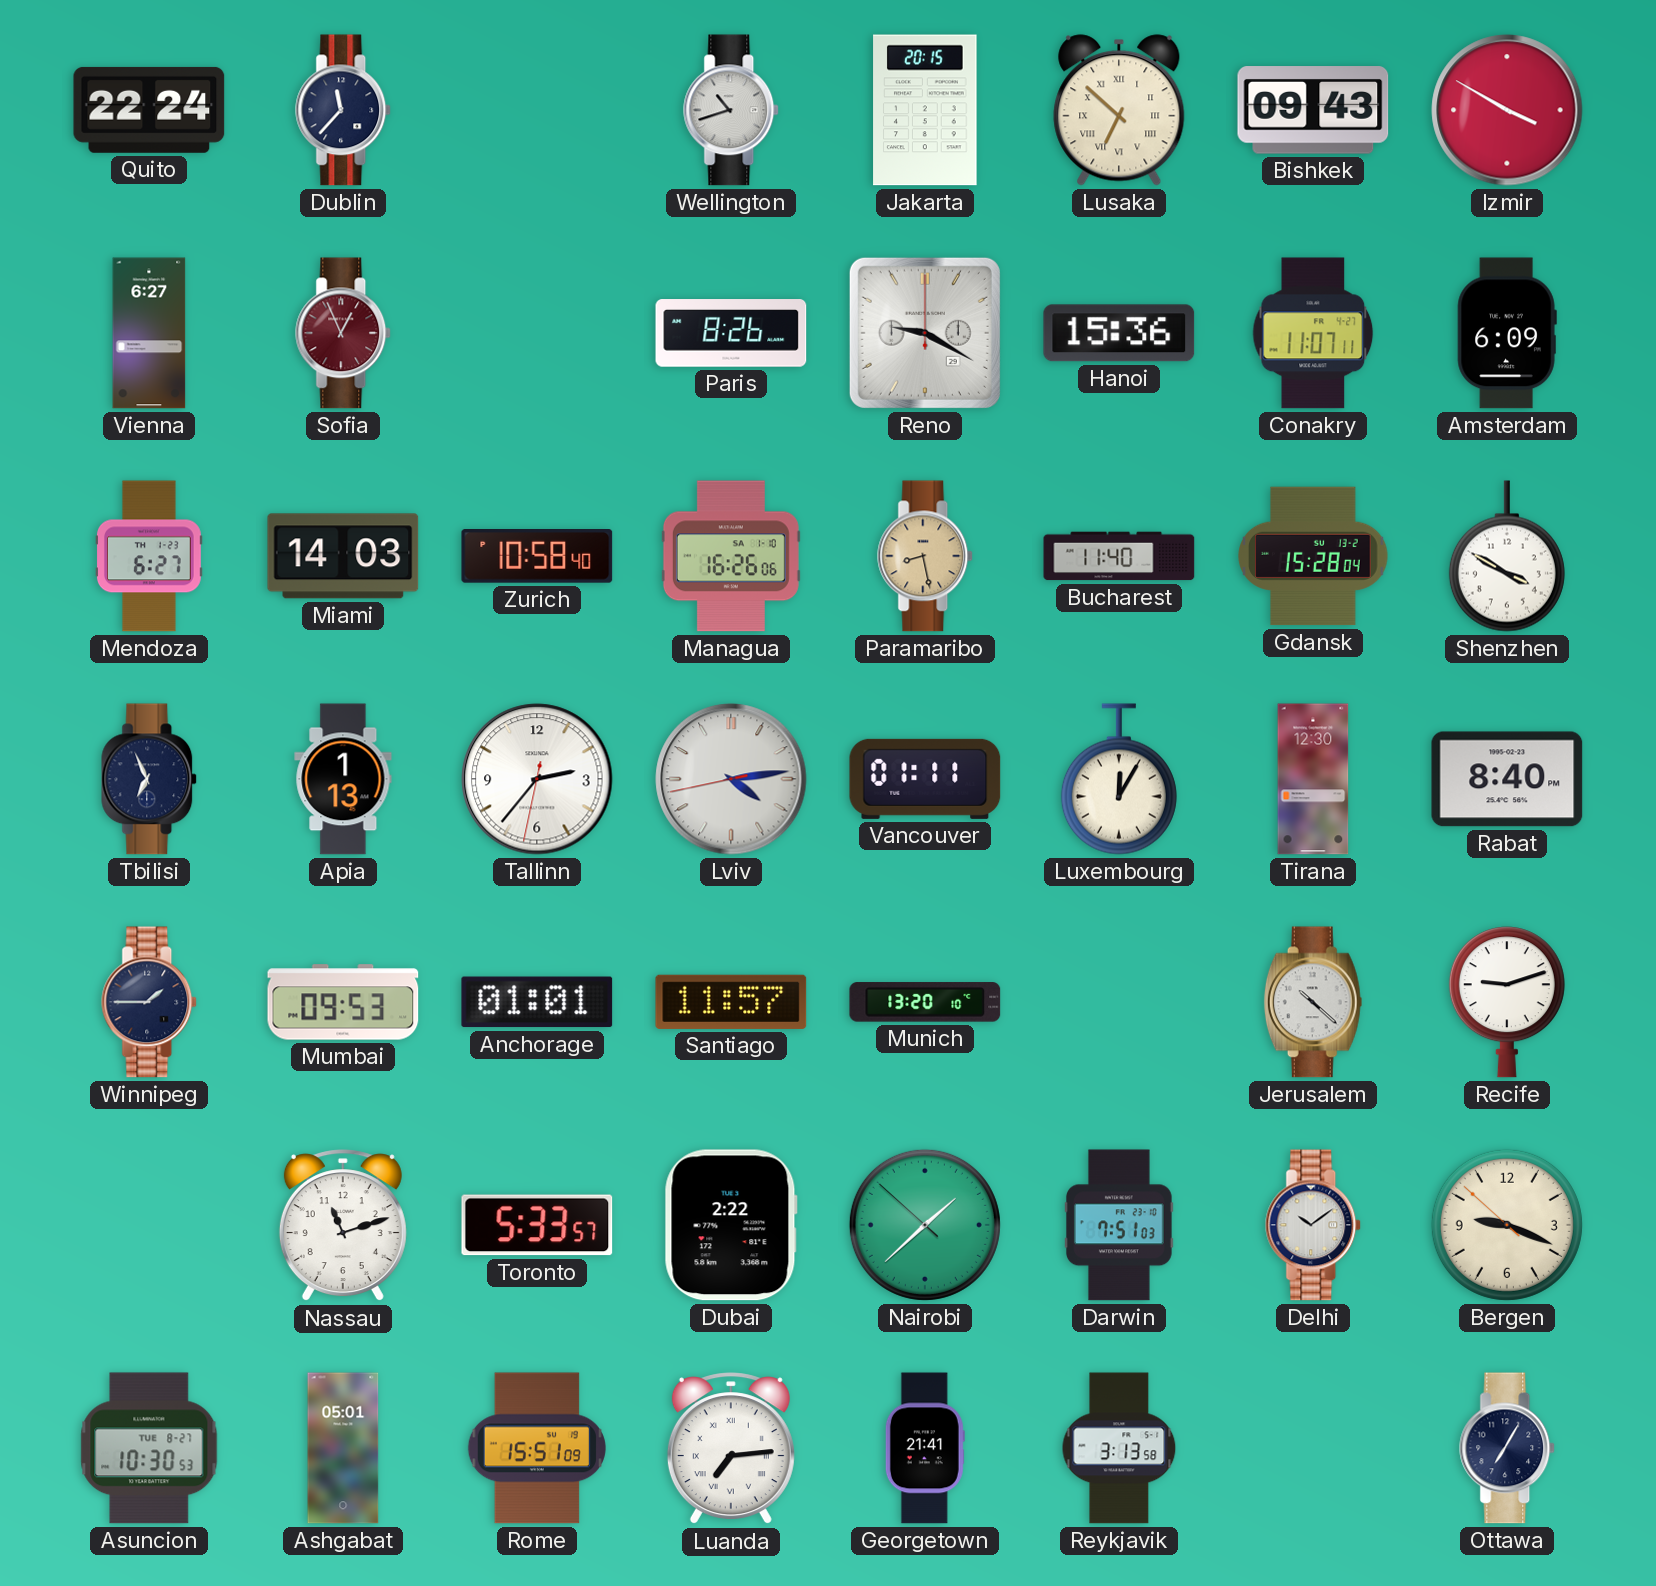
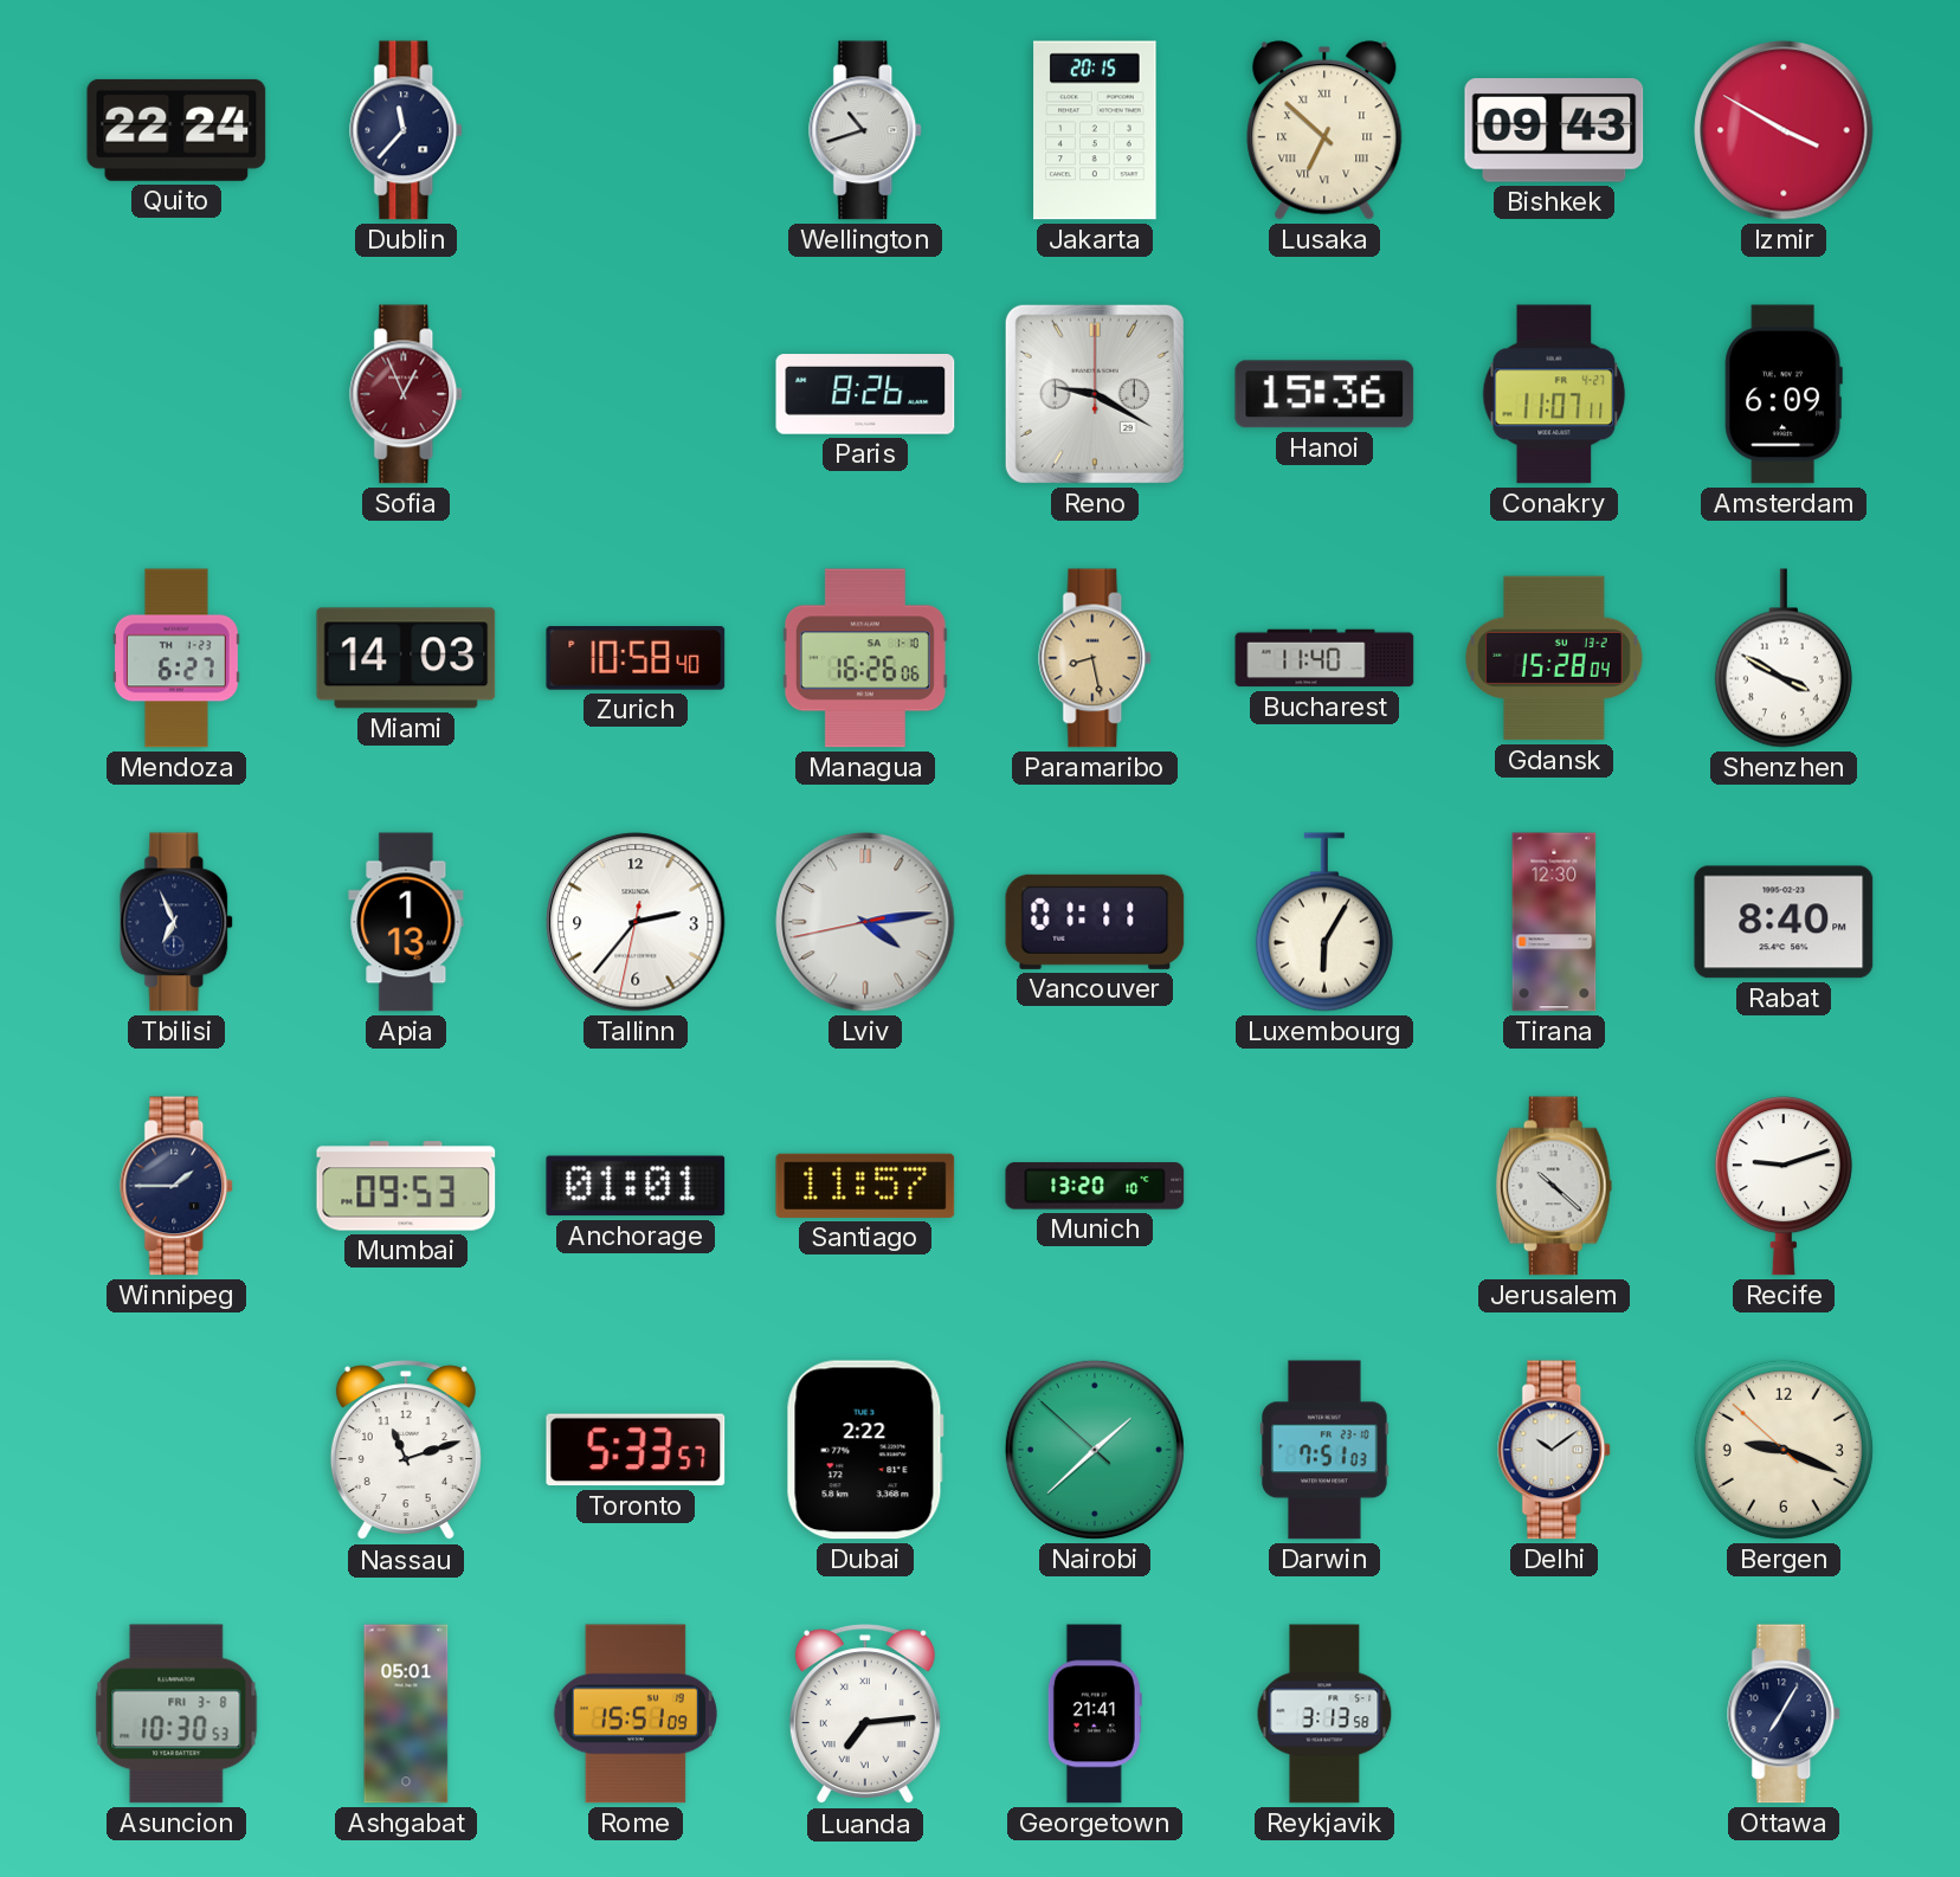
Vienna: 6:27 -> none (149, 333)
Luxembourg: 12:05 -> 6:05 (1324, 922)
Asuncion date: TUE 8-27 -> FRI 3-8 (176, 1714)
